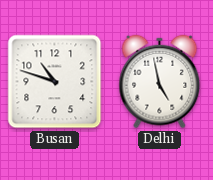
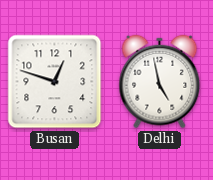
Busan: 10:48 -> 12:48 (55, 82)
